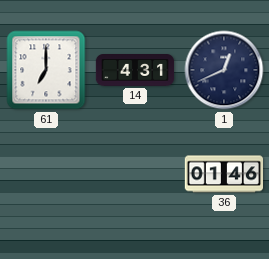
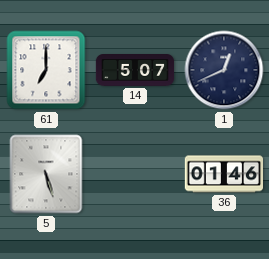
14: 4:31 -> 5:07 (135, 71)
5: none -> 5:27 (46, 174)
